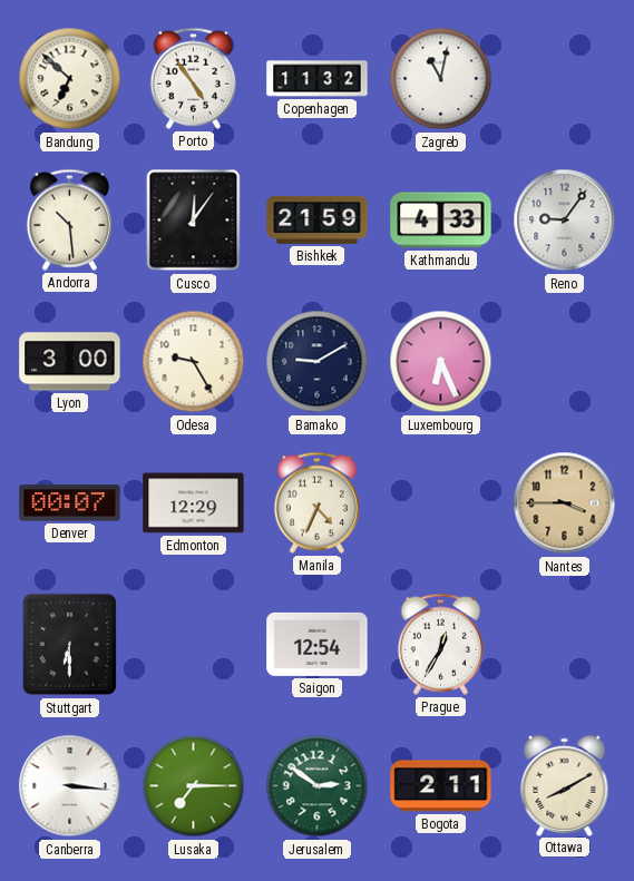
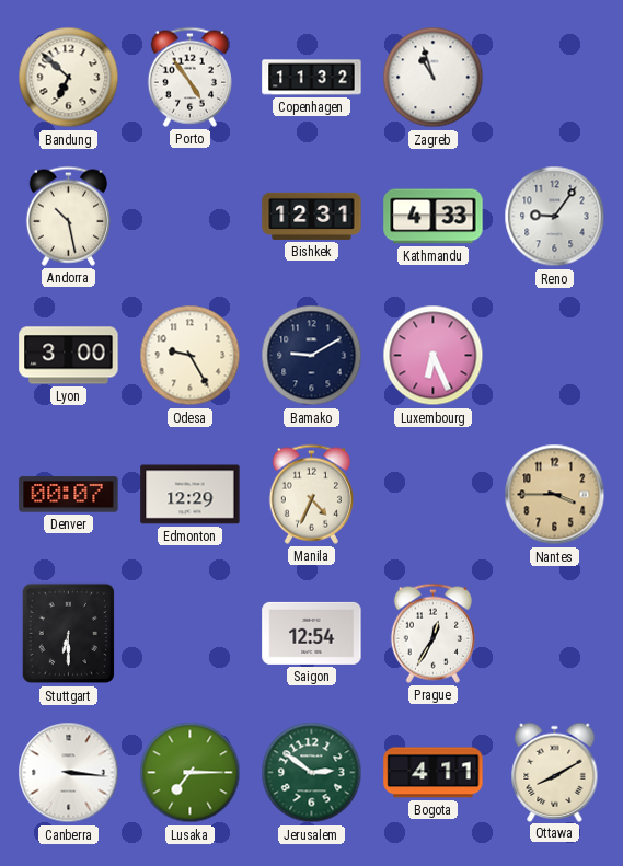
Zagreb: 11:02 -> 10:57 (434, 78)
Andorra: 10:29 -> 10:28 (68, 216)
Cusco: 12:06 -> none (194, 221)
Bishkek: 21:59 -> 12:31 (312, 216)
Bogota: 2:11 -> 4:11 (434, 773)
